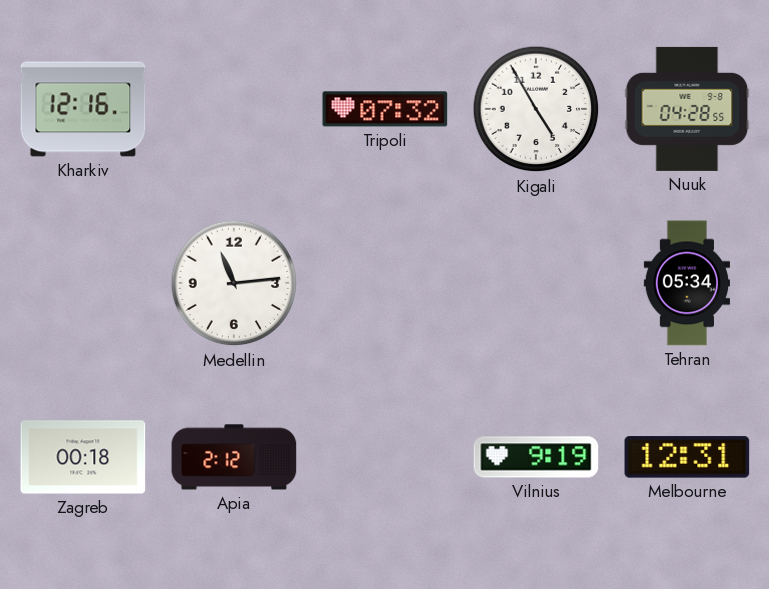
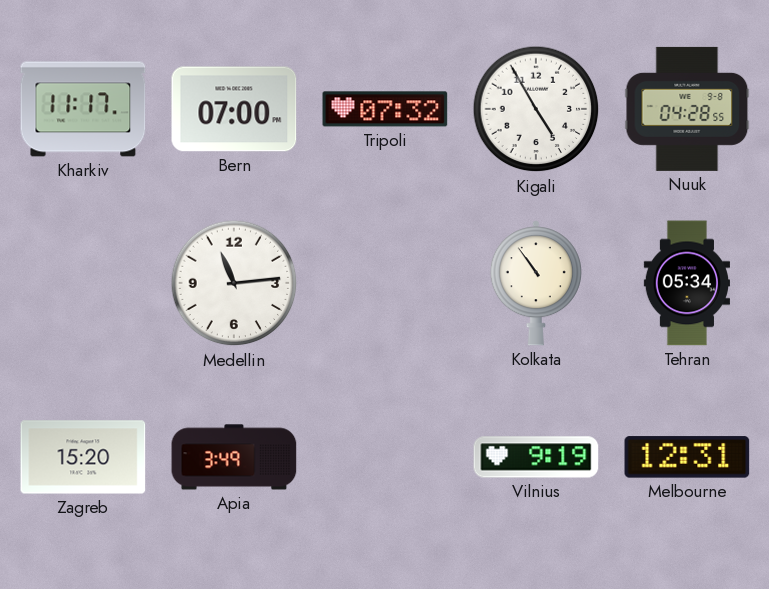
Kharkiv: 12:16 -> 11:17 (83, 109)
Bern: none -> 07:00 (234, 109)
Kolkata: none -> 10:54 (536, 283)
Zagreb: 00:18 -> 15:20 (83, 457)
Apia: 2:12 -> 3:49 (234, 457)
